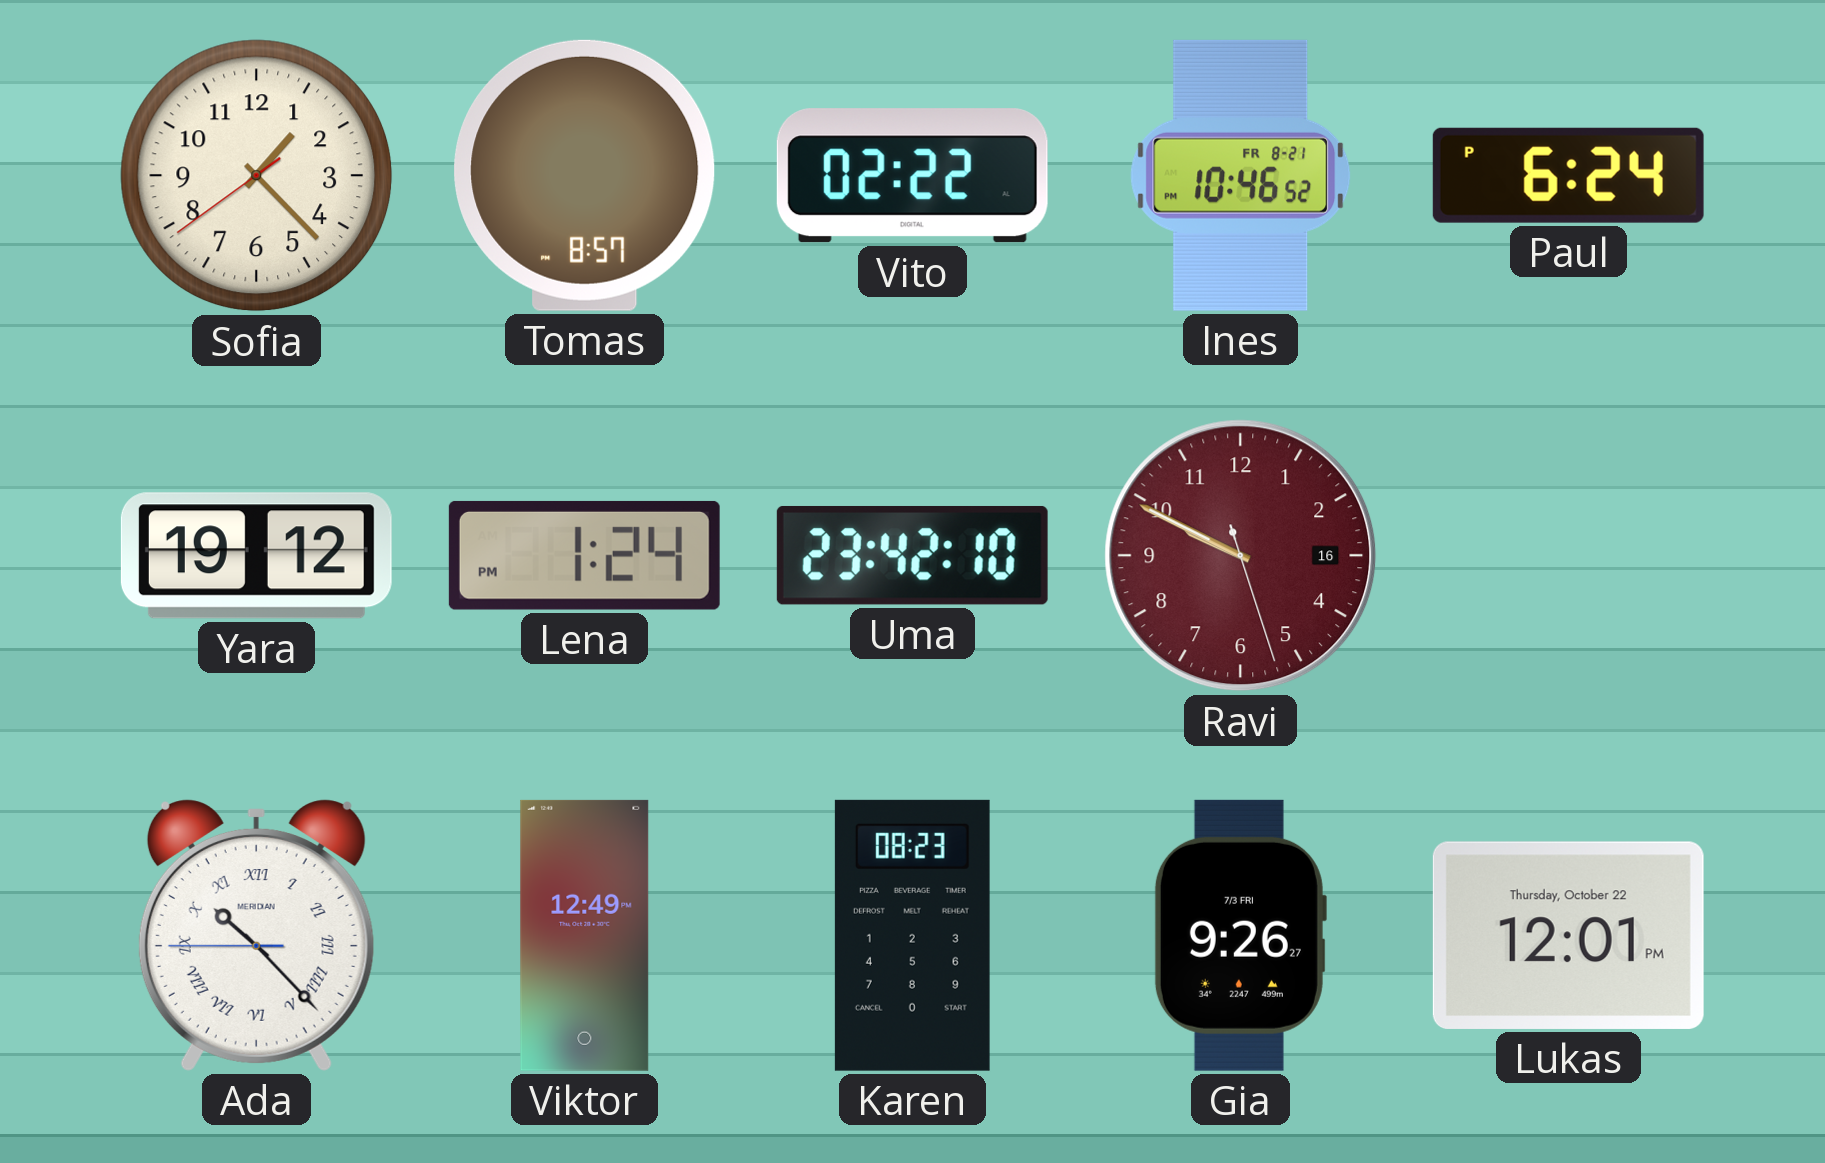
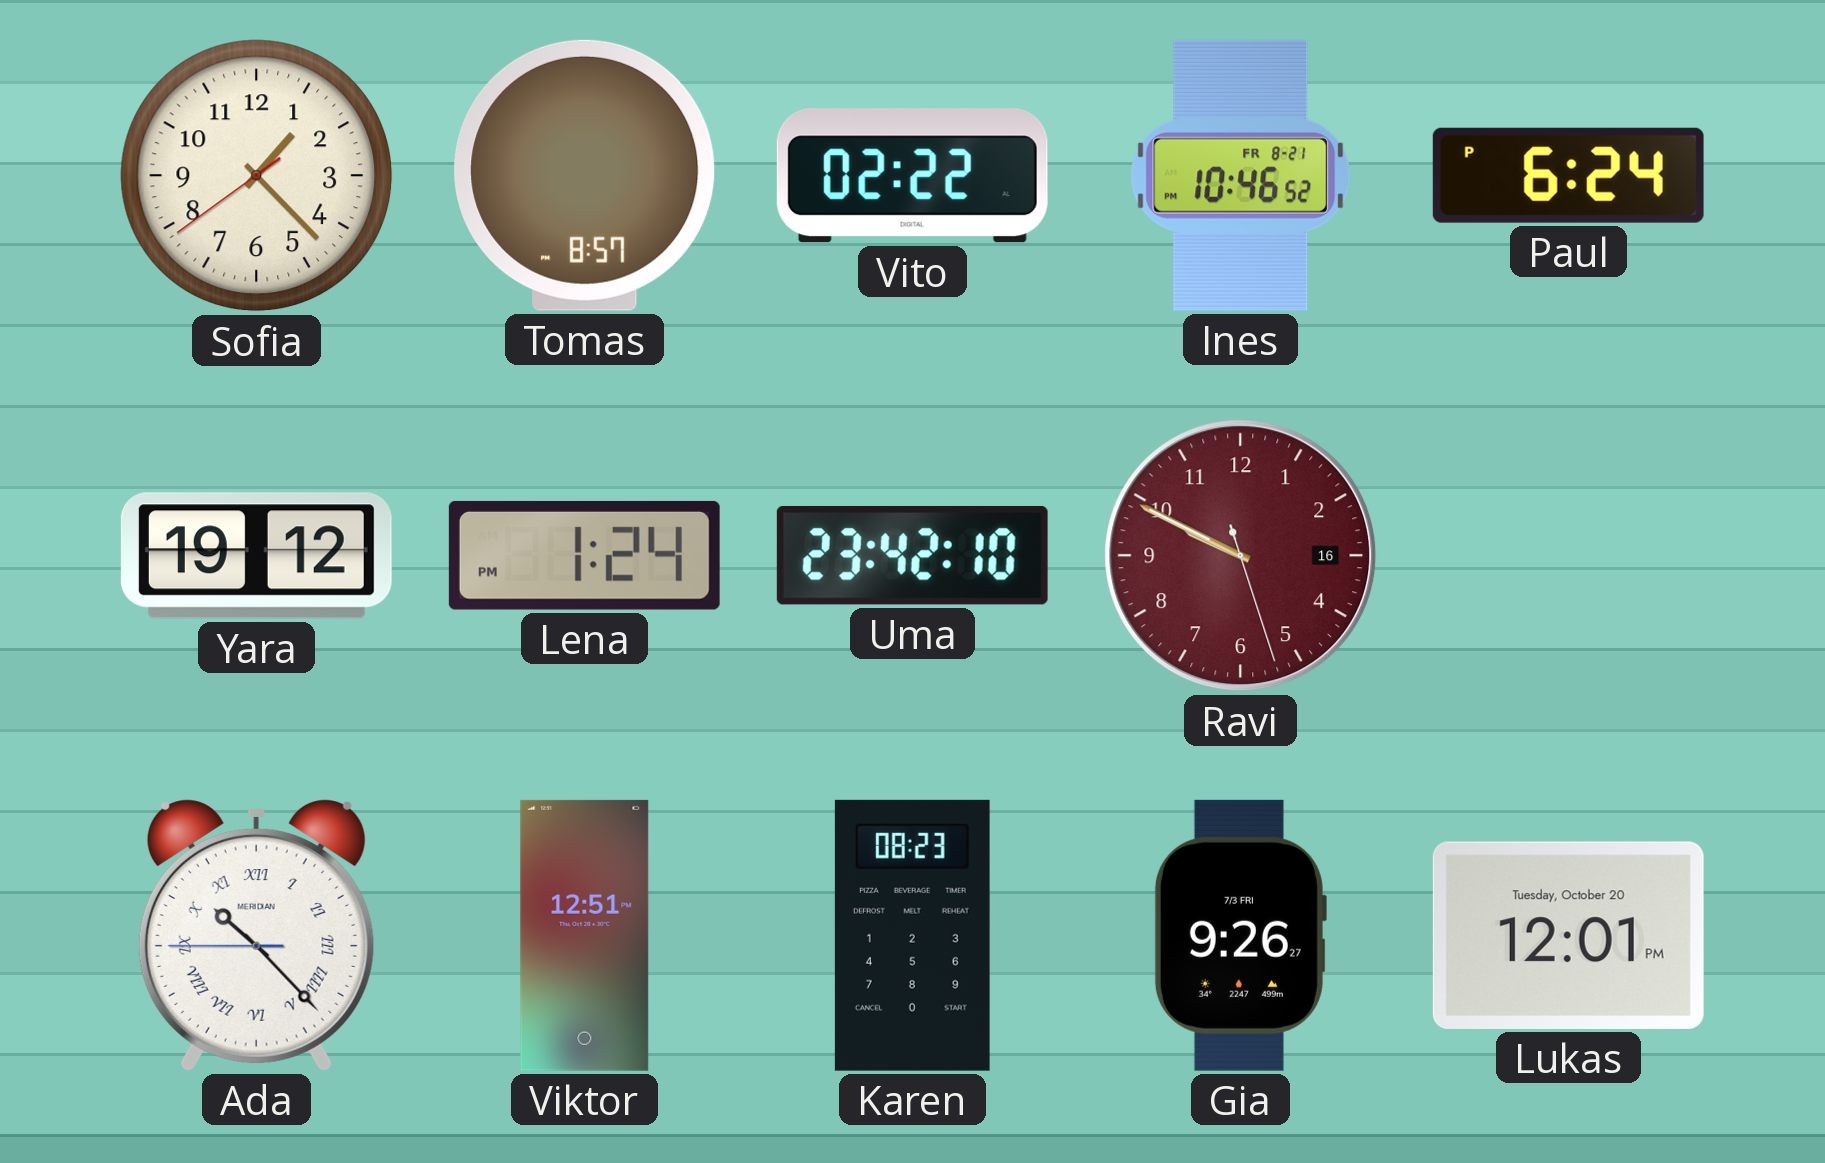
Viktor: 12:49 -> 12:51 (585, 935)
Lukas date: Thursday, October 22 -> Tuesday, October 20 (1568, 935)
